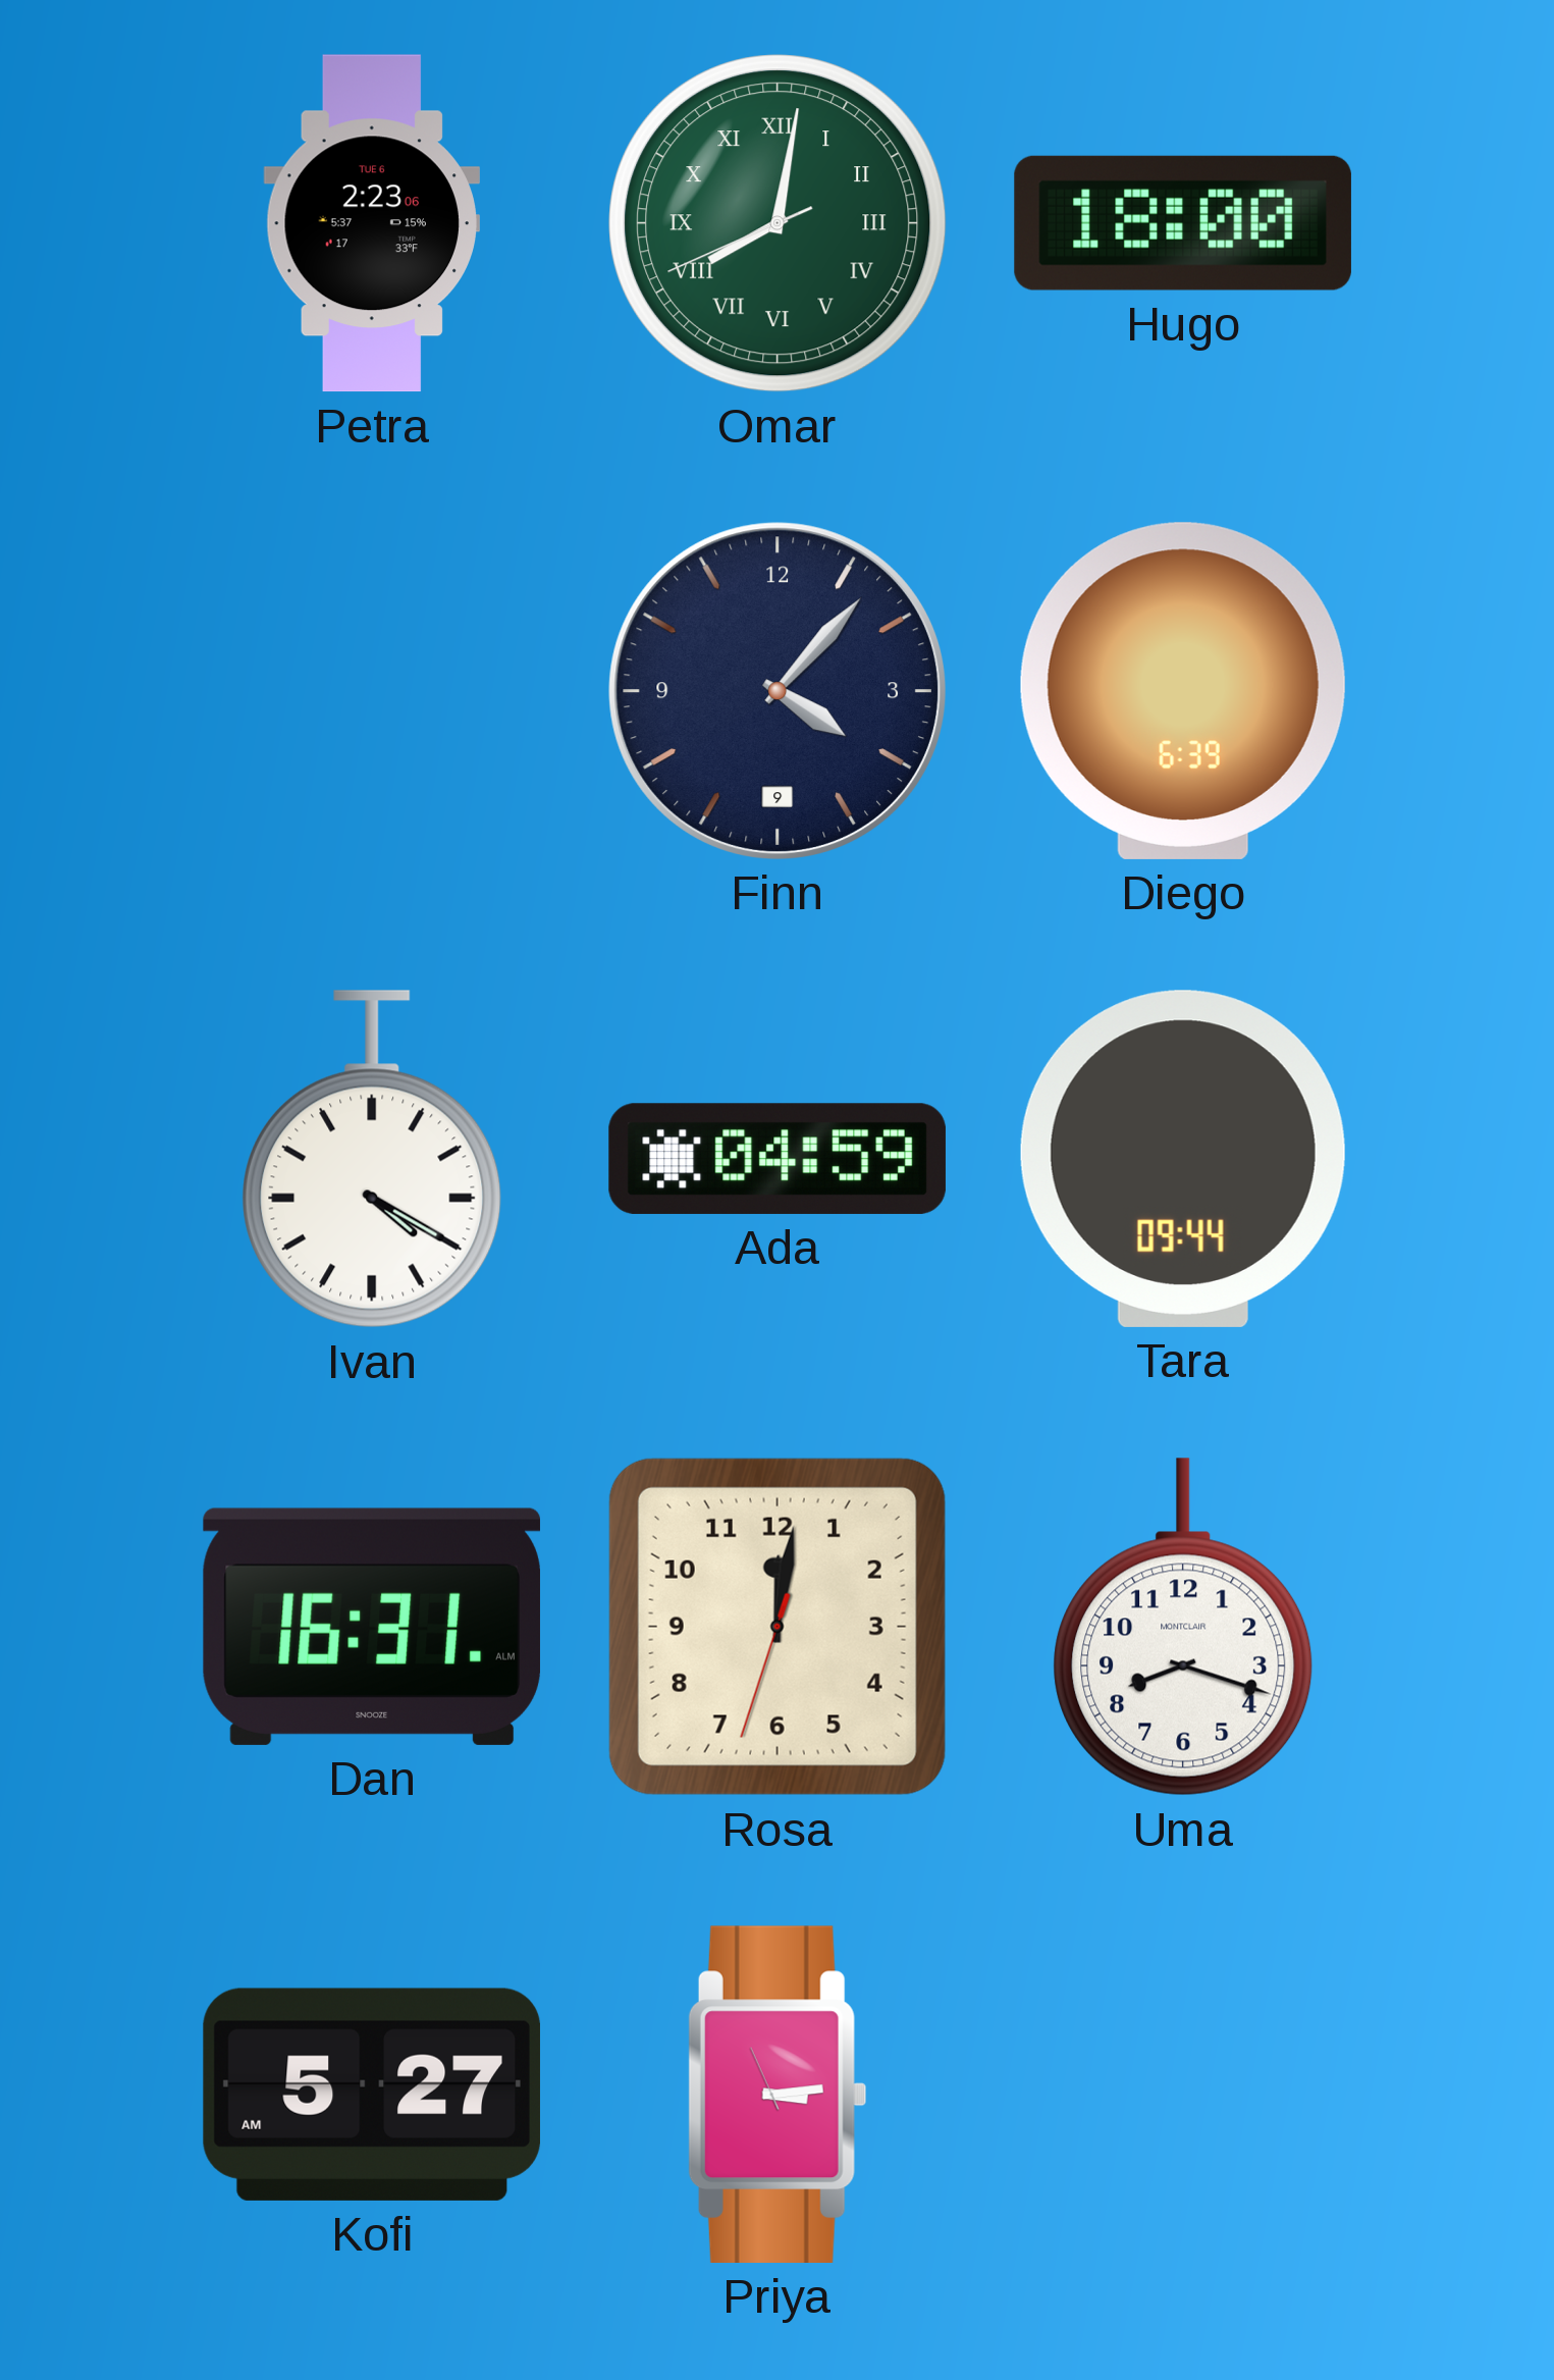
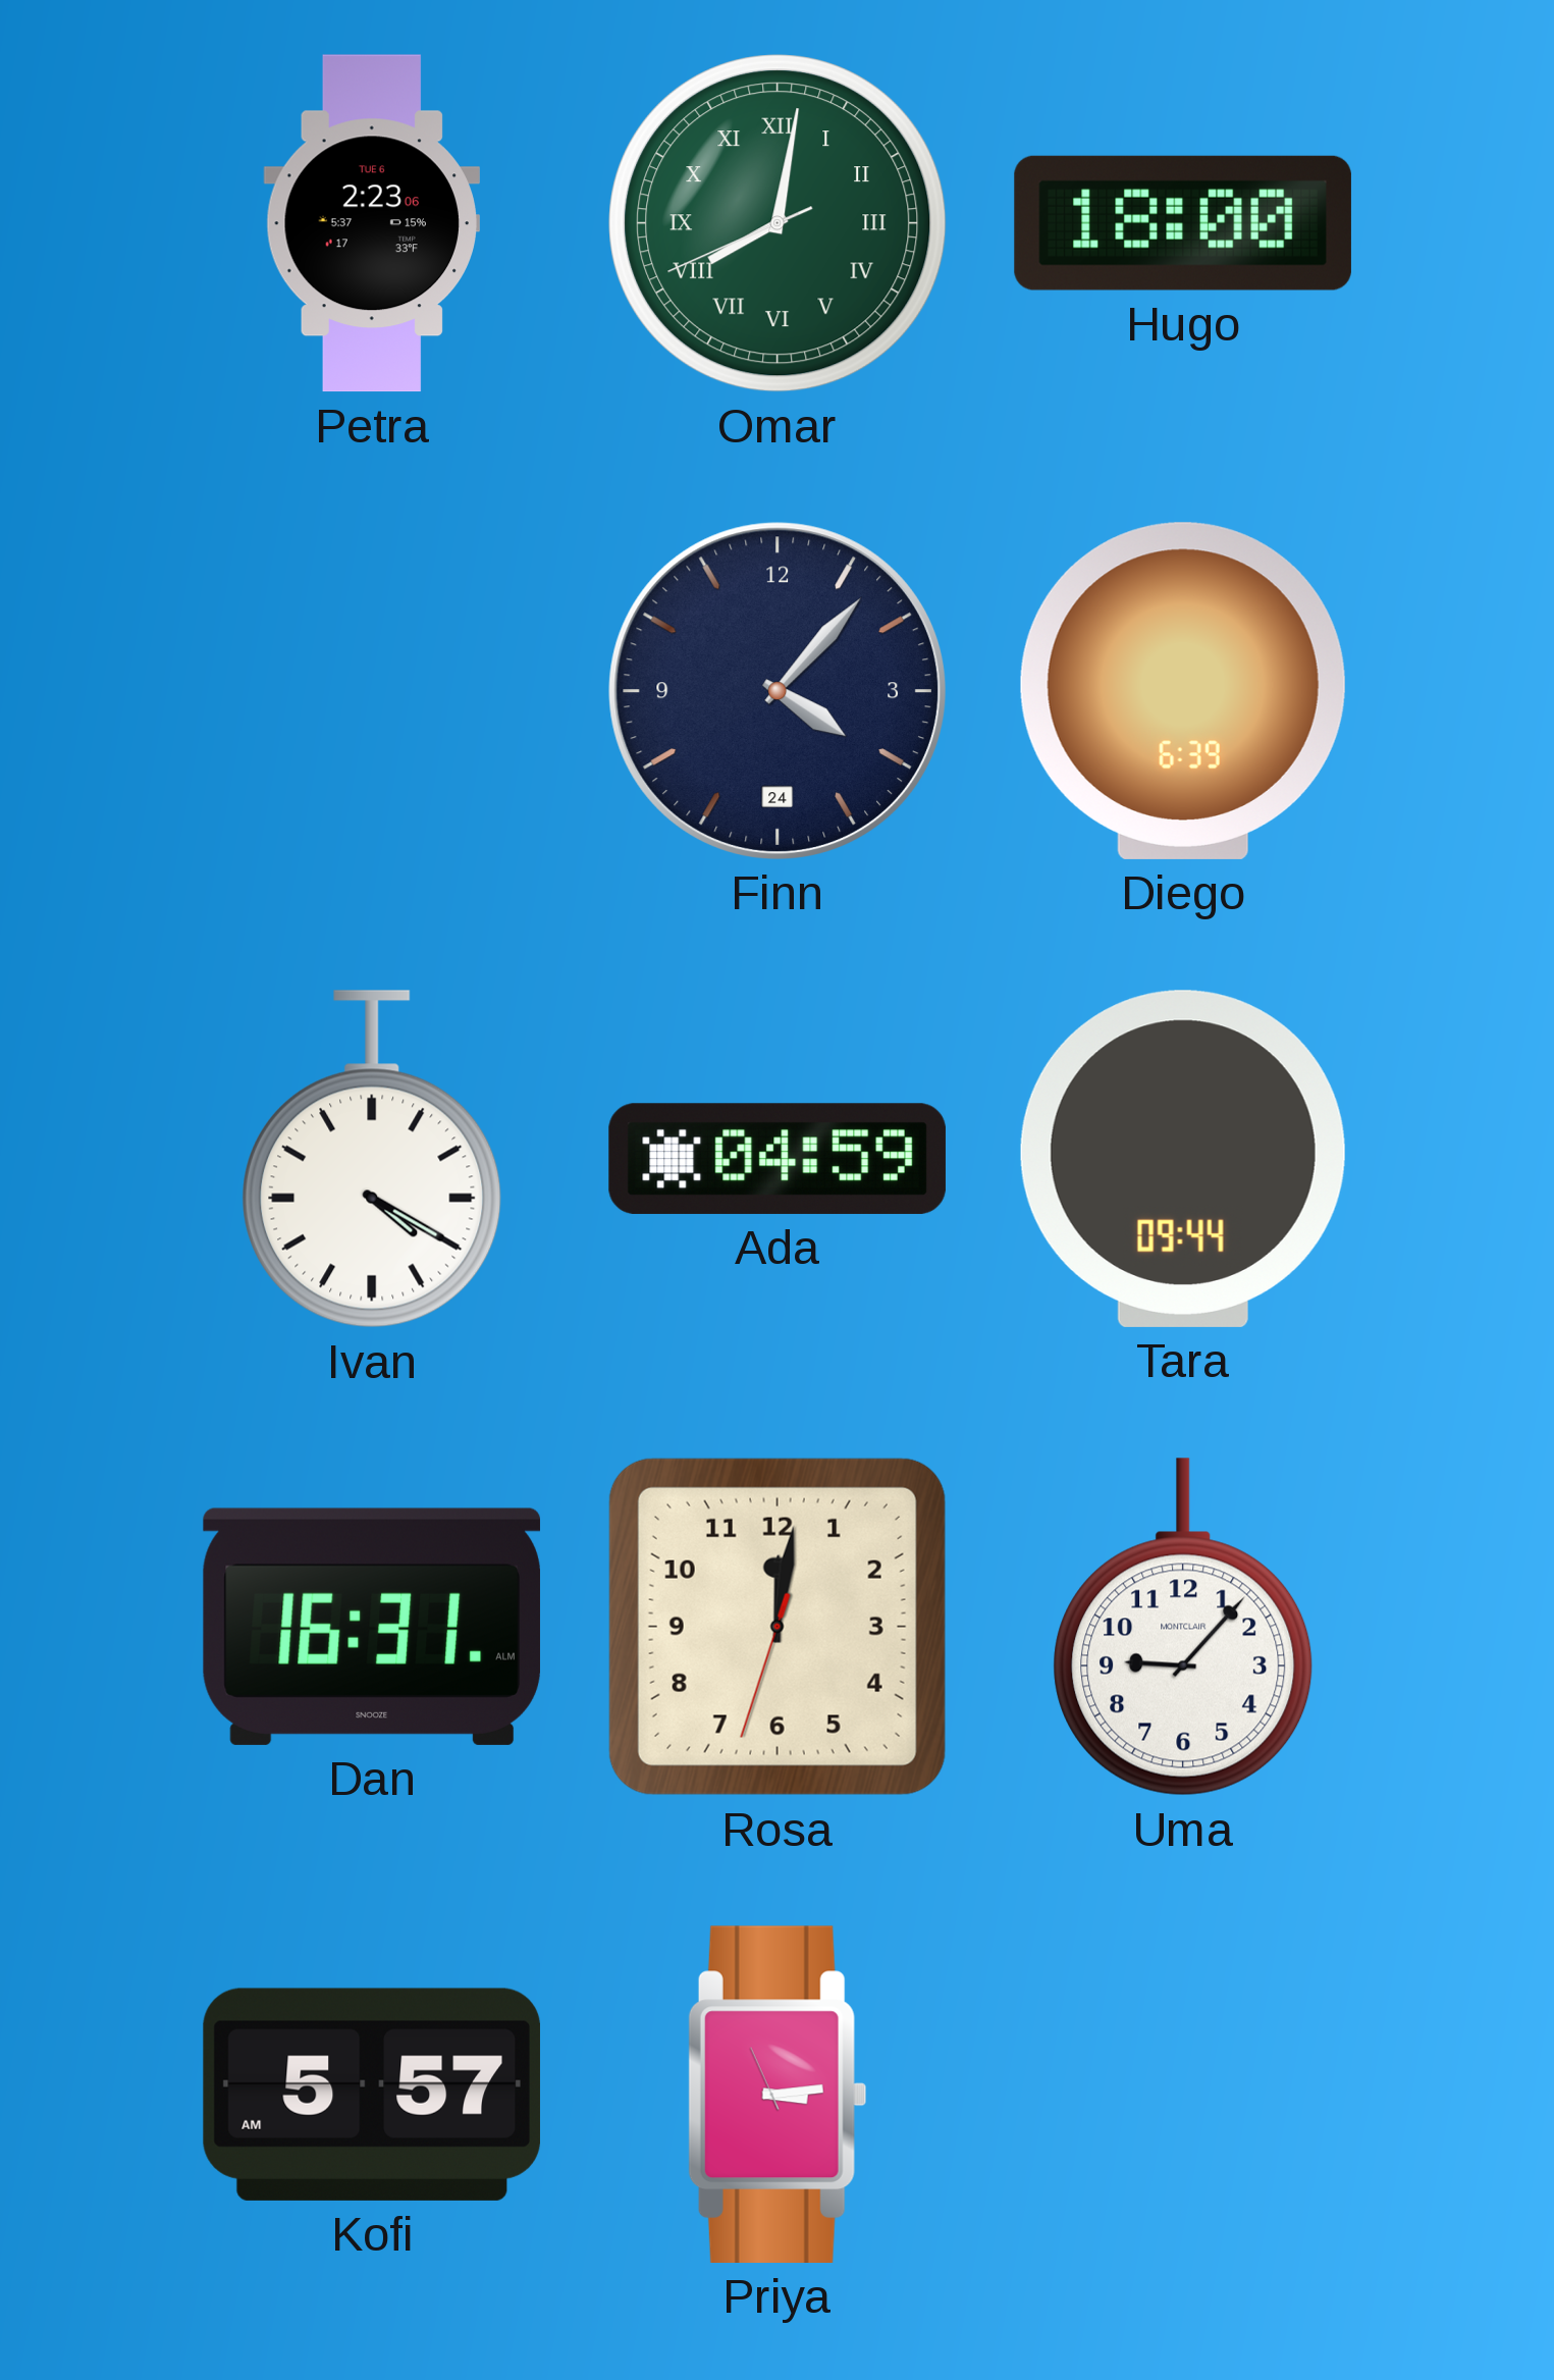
Finn date: 9 -> 24 (778, 691)
Uma: 8:18 -> 9:07 (1183, 1627)
Kofi: 5:27 -> 5:57 (372, 2095)
